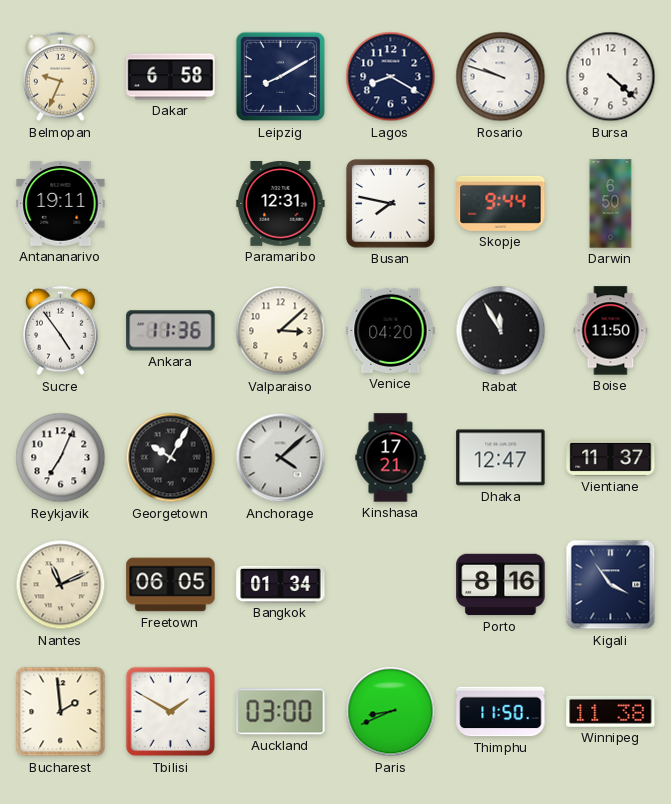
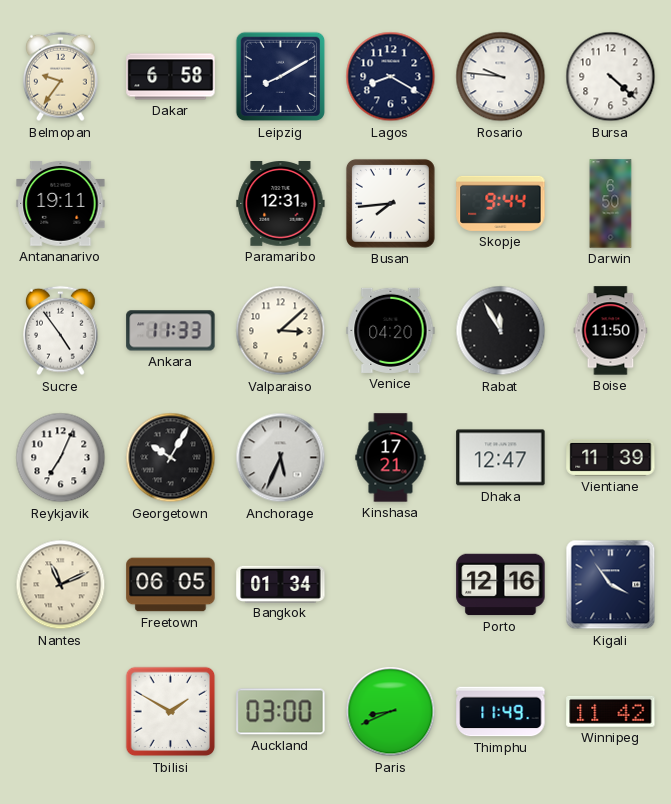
Belmopan: 9:34 -> 9:36 (61, 77)
Rosario: 9:48 -> 9:46 (501, 77)
Busan: 7:47 -> 7:44 (390, 203)
Ankara: 11:36 -> 11:33 (171, 331)
Anchorage: 4:08 -> 5:34 (281, 458)
Vientiane: 11:37 -> 11:39 (611, 457)
Porto: 8:16 -> 12:16 (501, 585)
Bucharest: 1:59 -> none (61, 712)
Thimphu: 11:50 -> 11:49 (501, 712)
Winnipeg: 11:38 -> 11:42 (611, 711)
